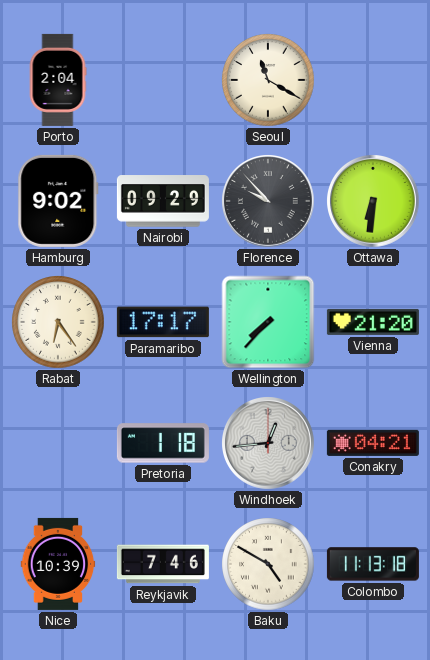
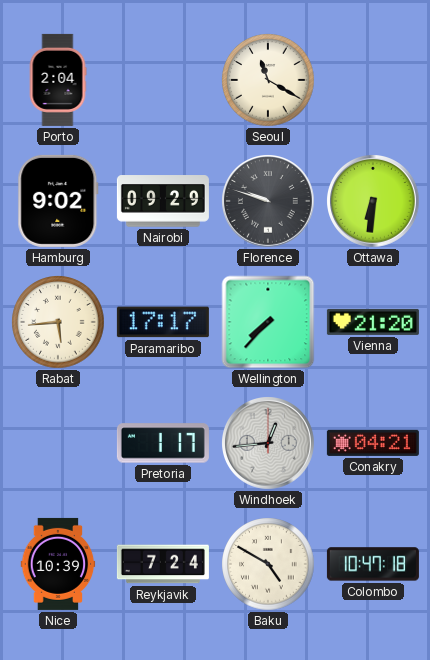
Florence: 9:53 -> 9:48 (269, 202)
Rabat: 6:24 -> 5:44 (58, 322)
Pretoria: 1:18 -> 1:17 (163, 443)
Reykjavik: 7:46 -> 7:24 (163, 564)
Colombo: 11:13 -> 10:47 (373, 564)
